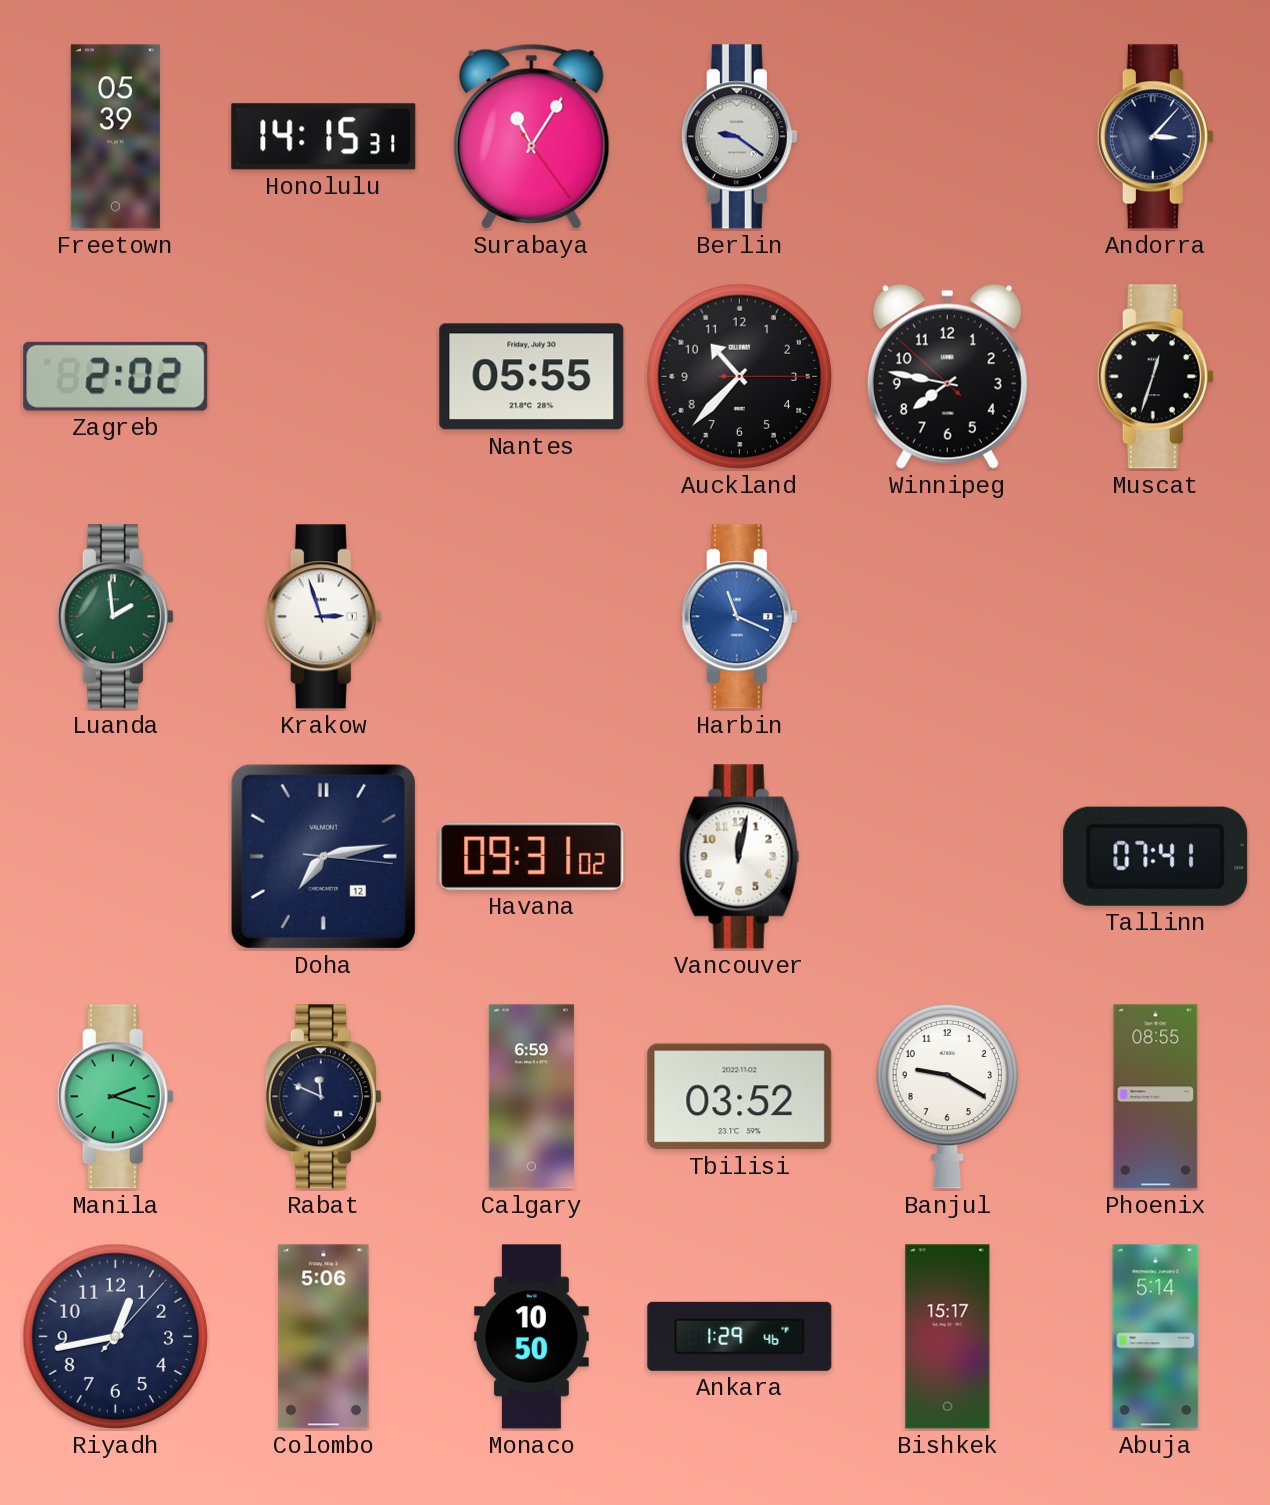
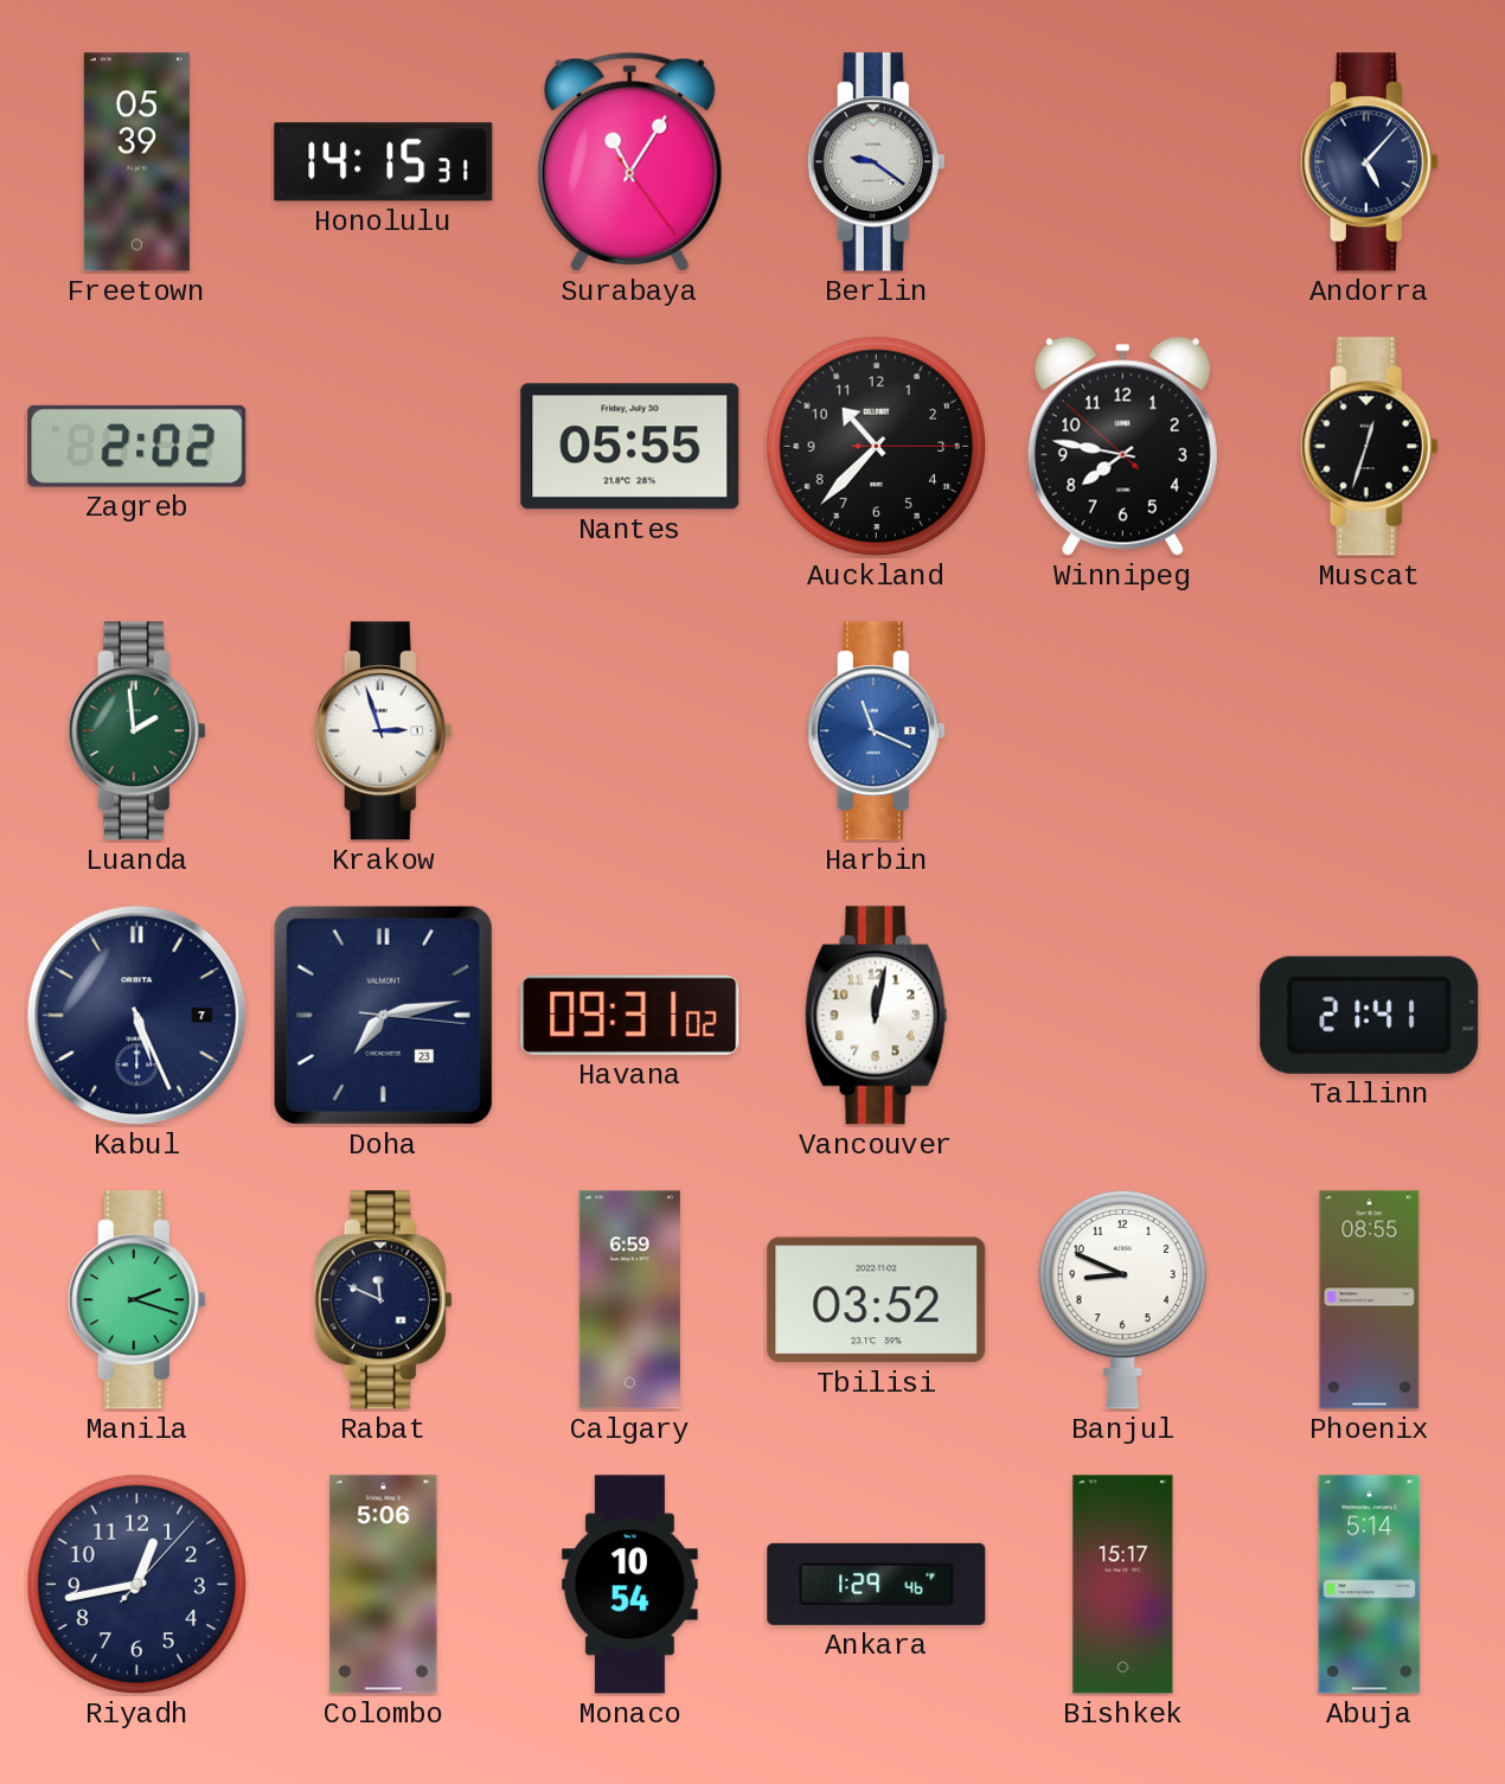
Andorra: 3:07 -> 5:07 (1369, 162)
Kabul: none -> 5:26 (137, 1016)
Doha date: 12 -> 23 (383, 1015)
Tallinn: 07:41 -> 21:41 (1370, 1015)
Banjul: 9:20 -> 8:49 (1122, 1299)
Monaco: 10:50 -> 10:54 (630, 1585)
